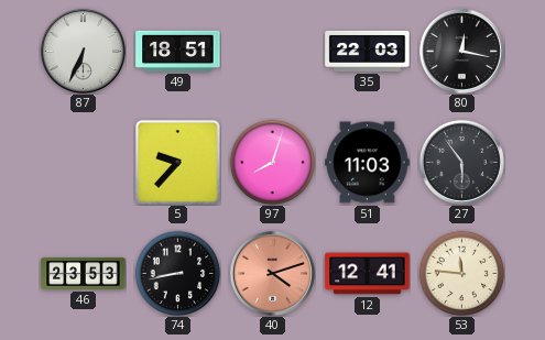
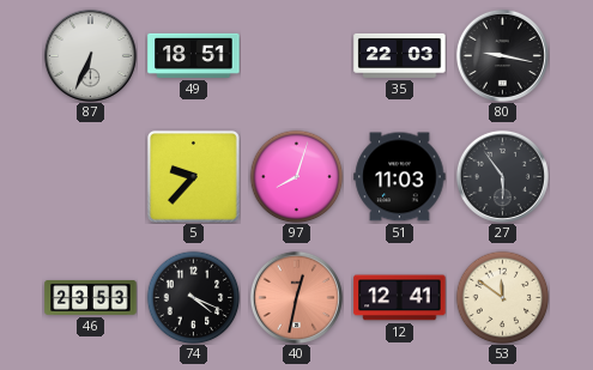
80: 12:17 -> 9:17 (502, 55)
74: 8:43 -> 4:19 (193, 297)
40: 4:12 -> 12:32 (296, 297)
53: 11:46 -> 11:51 (502, 297)
